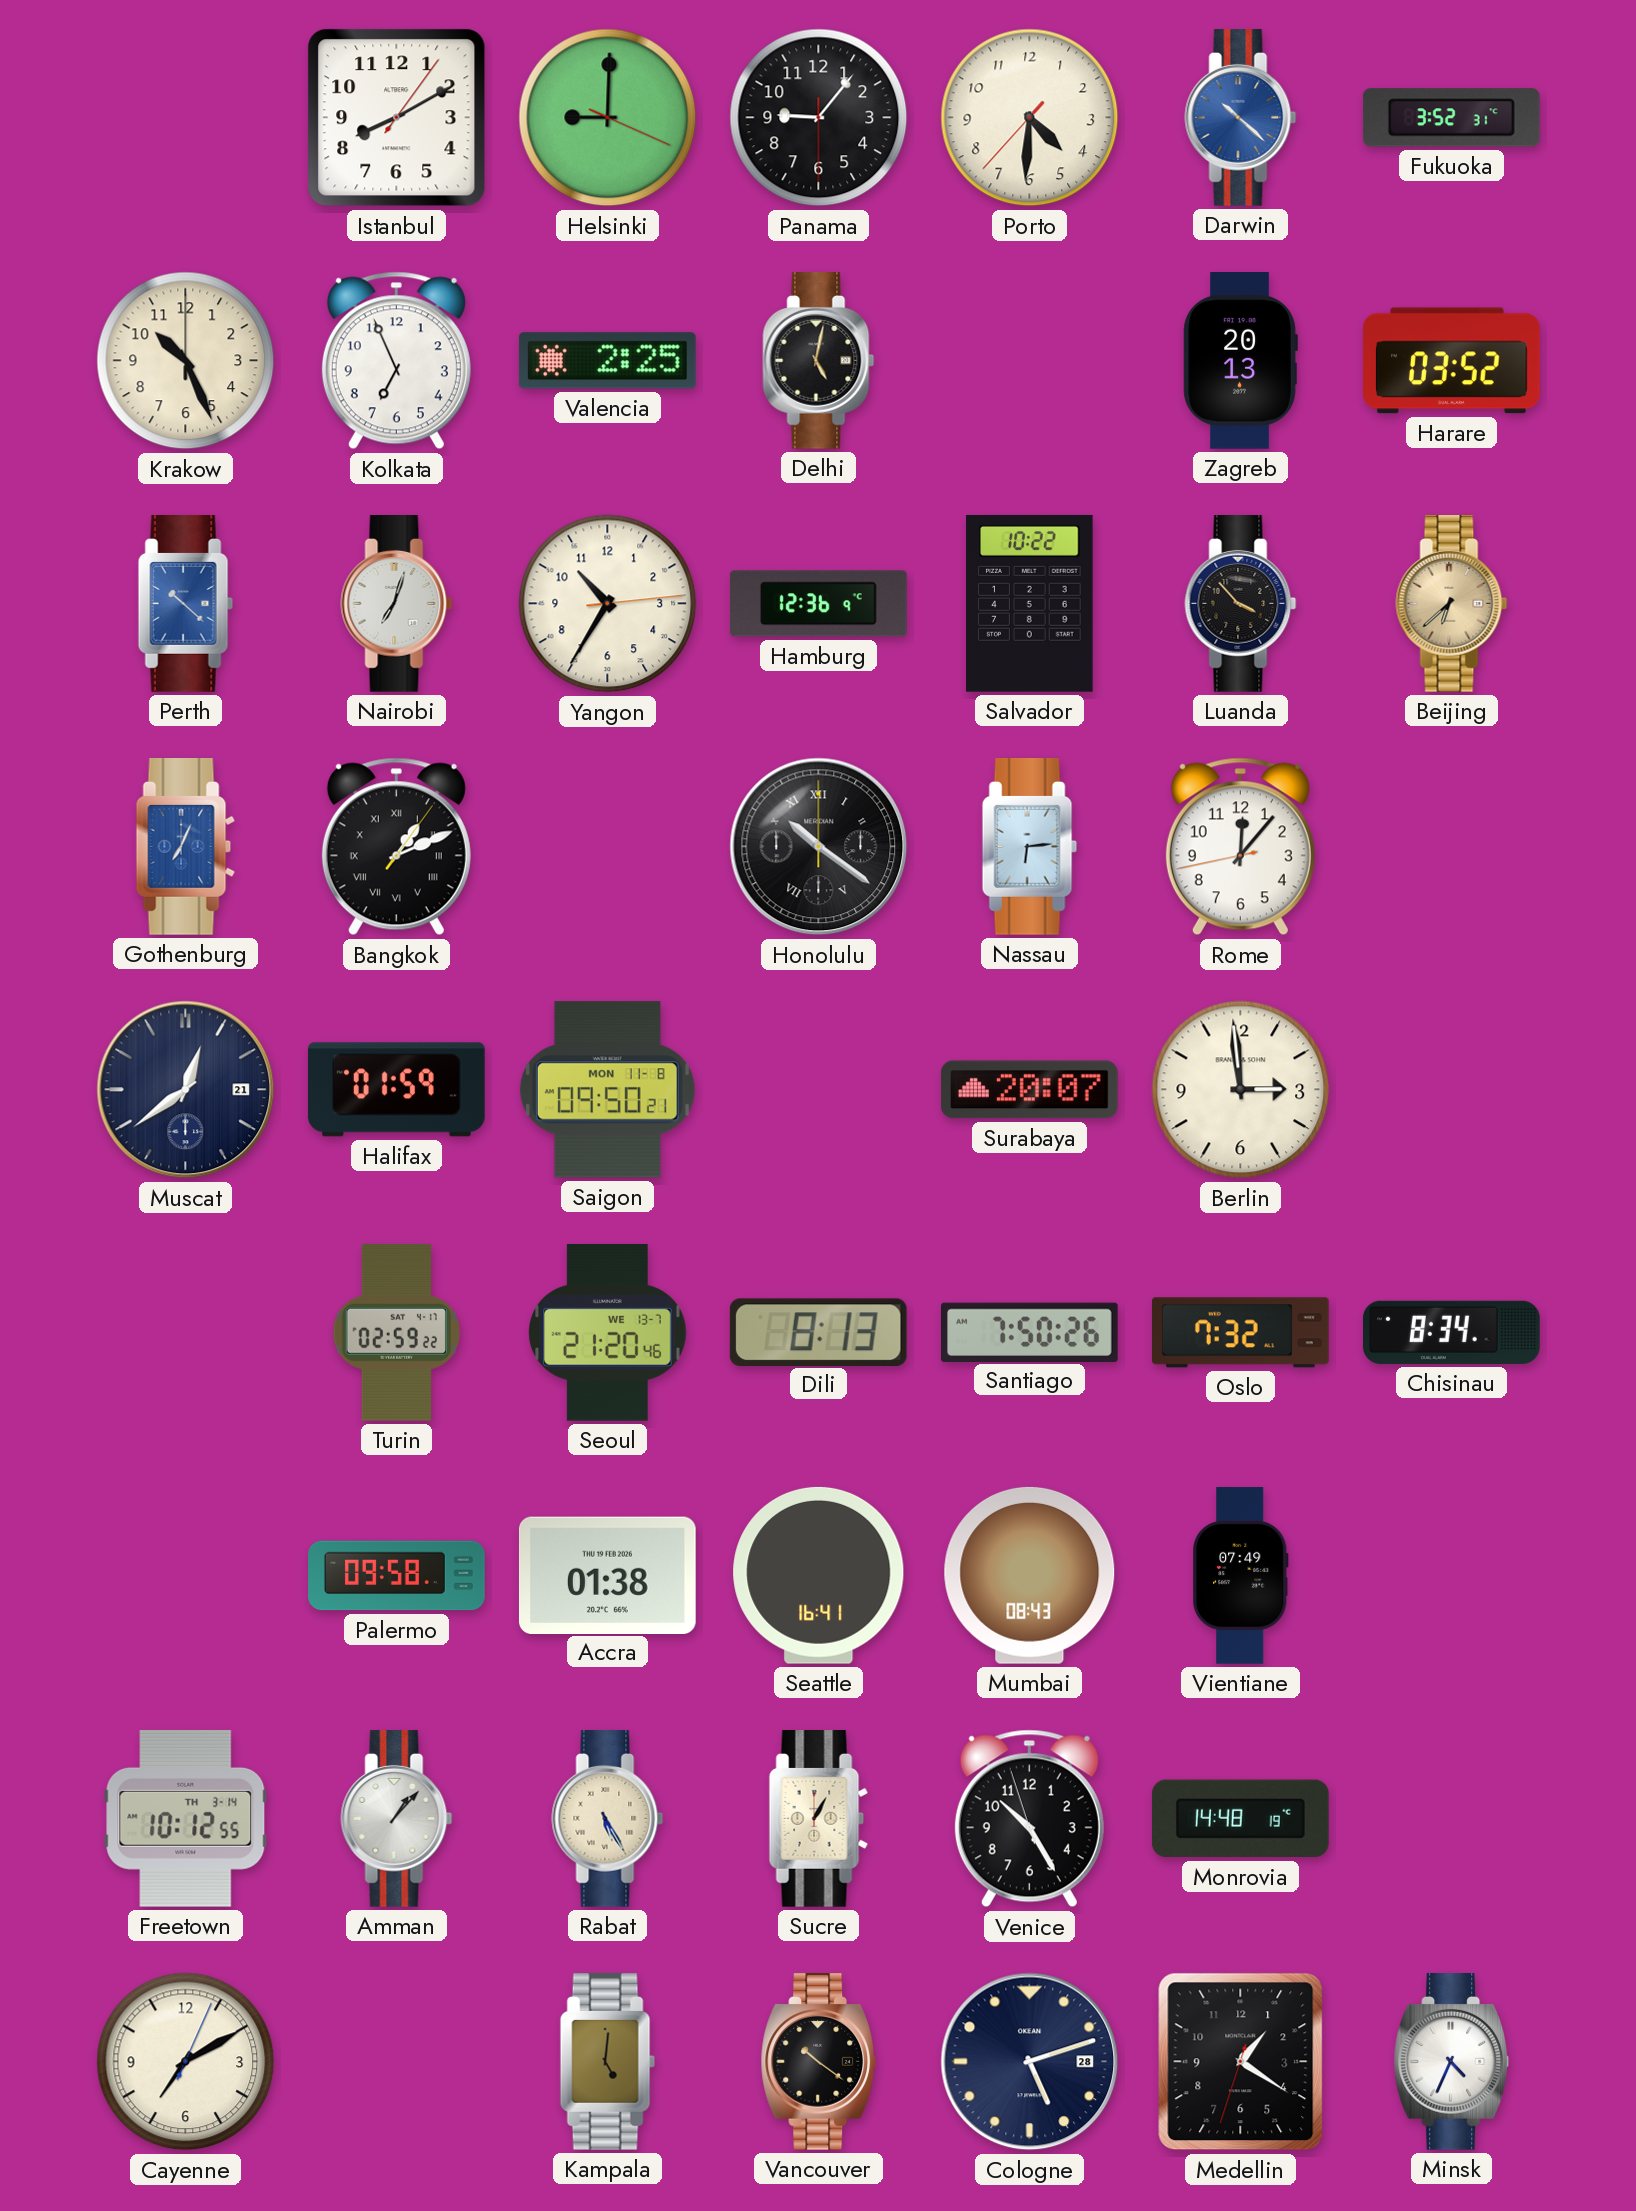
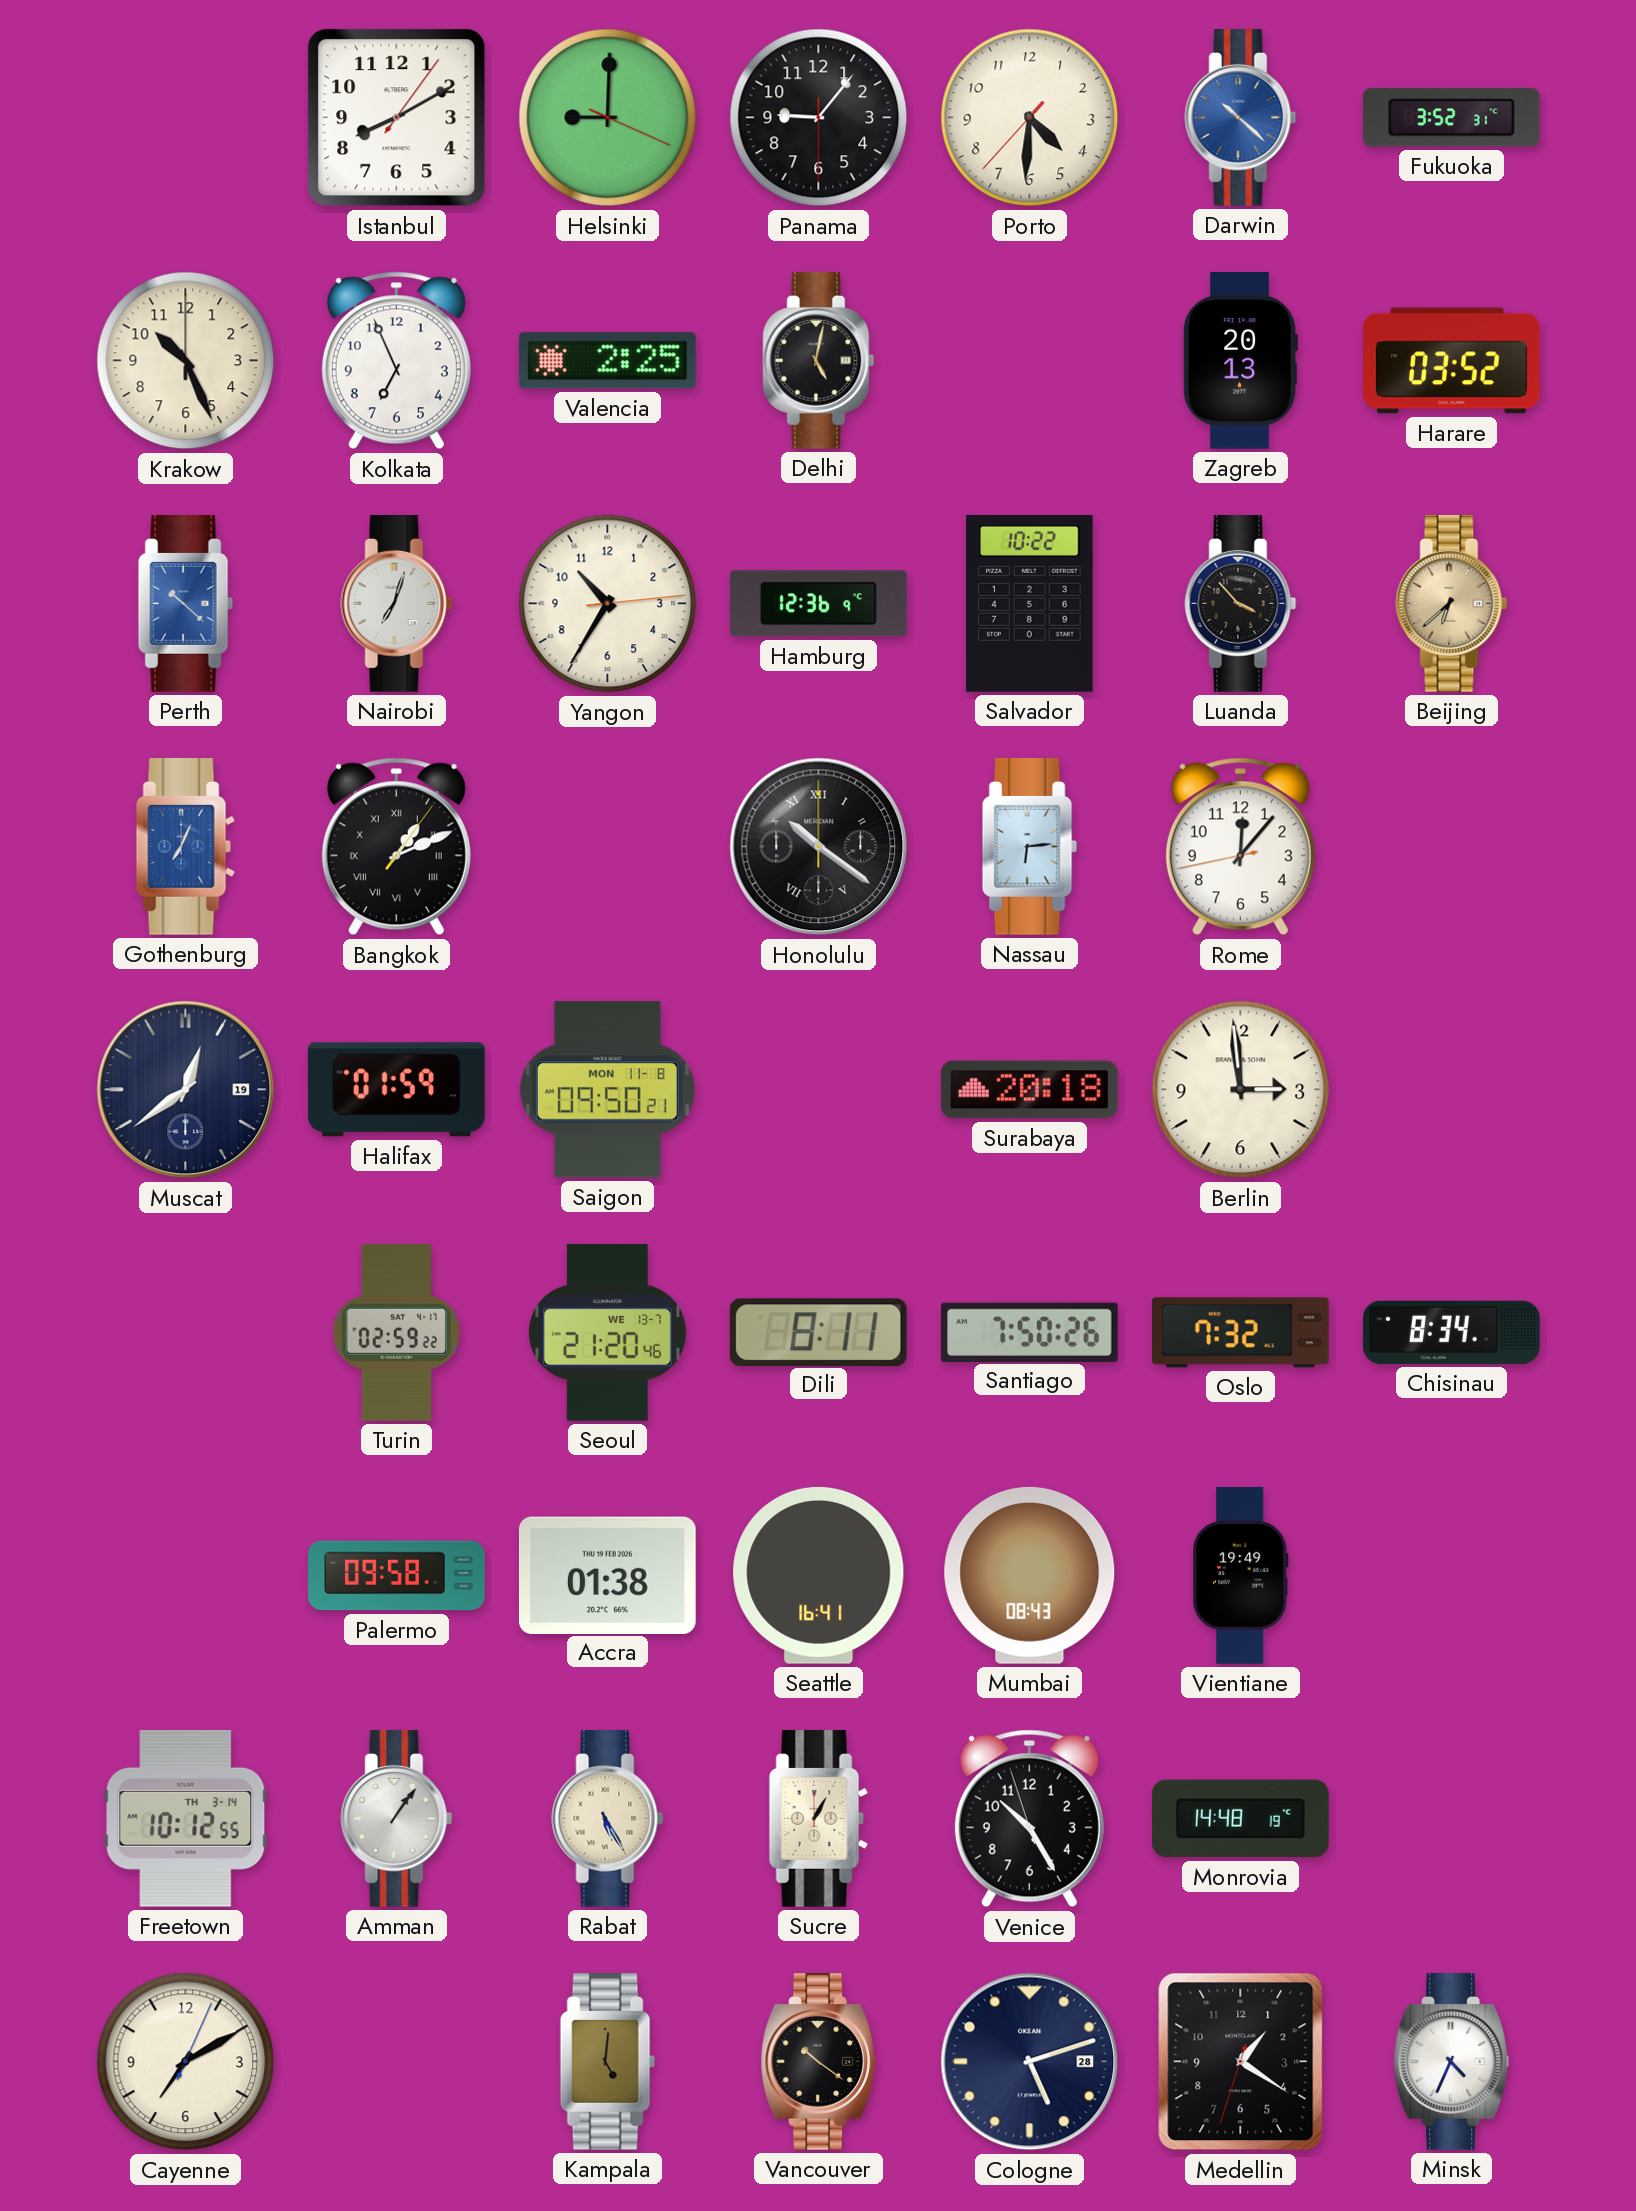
Muscat date: 21 -> 19 (186, 1090)
Surabaya: 20:07 -> 20:18 (1029, 1090)
Dili: 8:13 -> 8:11 (818, 1332)
Vientiane: 07:49 -> 19:49 (1241, 1576)
Amman: 1:07 -> 1:06 (397, 1819)
